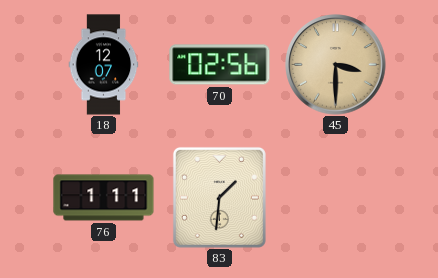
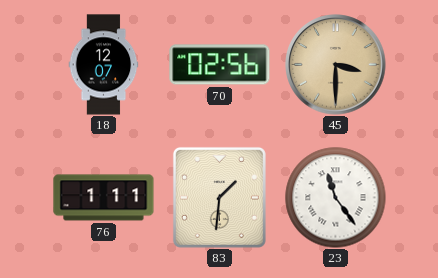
23: none -> 11:24 (336, 198)
